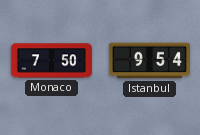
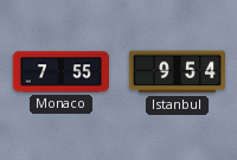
Monaco: 7:50 -> 7:55 (60, 72)
